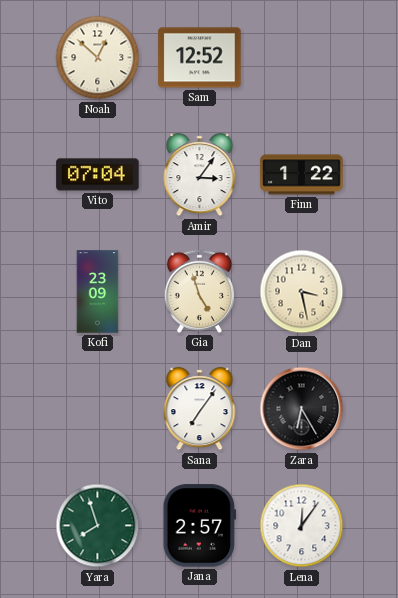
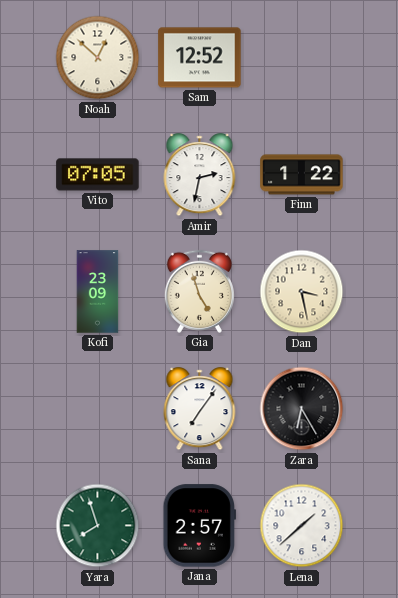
Vito: 07:04 -> 07:05 (98, 175)
Amir: 3:06 -> 2:32 (200, 175)
Lena: 12:06 -> 1:38 (302, 526)
